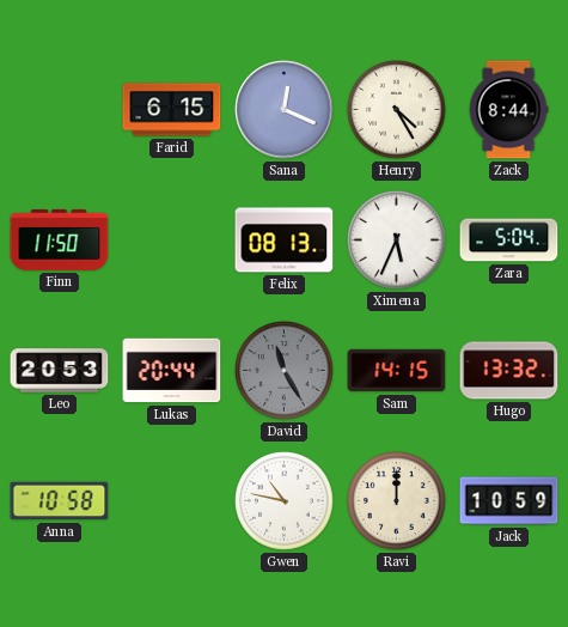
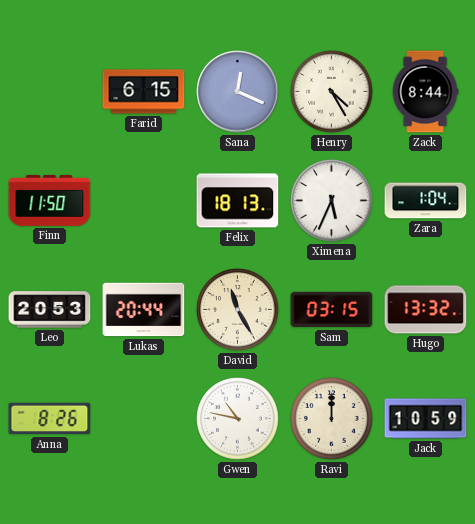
Felix: 08:13 -> 18:13 (238, 201)
Zara: 5:04 -> 1:04 (426, 201)
David dial: grey -> cream (238, 310)
Sam: 14:15 -> 03:15 (332, 310)
Anna: 10:58 -> 8:26 (50, 419)
